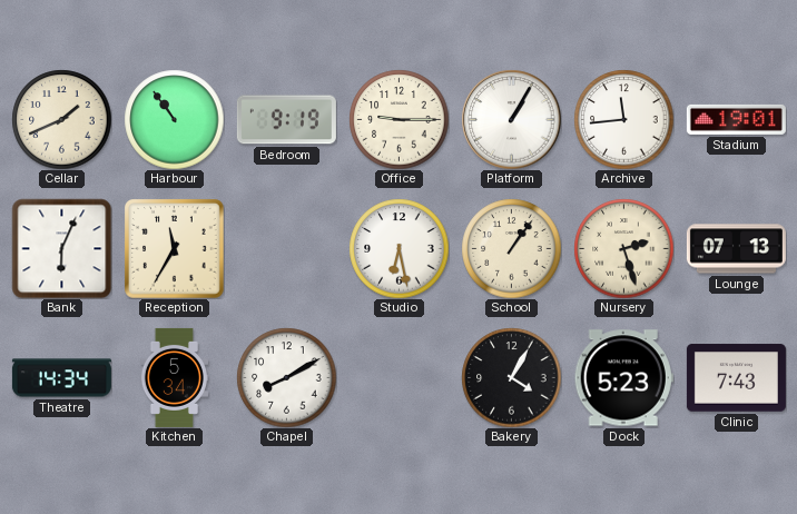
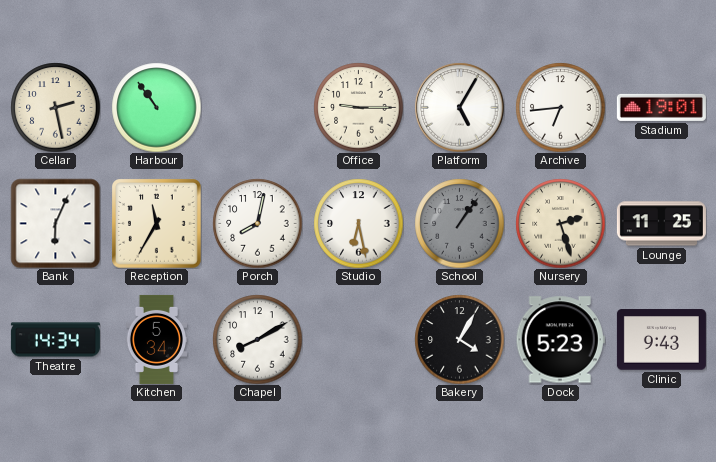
Cellar: 1:41 -> 2:28 (55, 107)
Bedroom: 9:19 -> none (286, 120)
Platform: 1:05 -> 5:05 (459, 107)
Archive: 11:44 -> 6:44 (560, 107)
Porch: none -> 8:02 (257, 223)
School dial: cream -> grey (459, 223)
Lounge: 07:13 -> 11:25 (661, 224)
Clinic: 7:43 -> 9:43 (661, 340)
